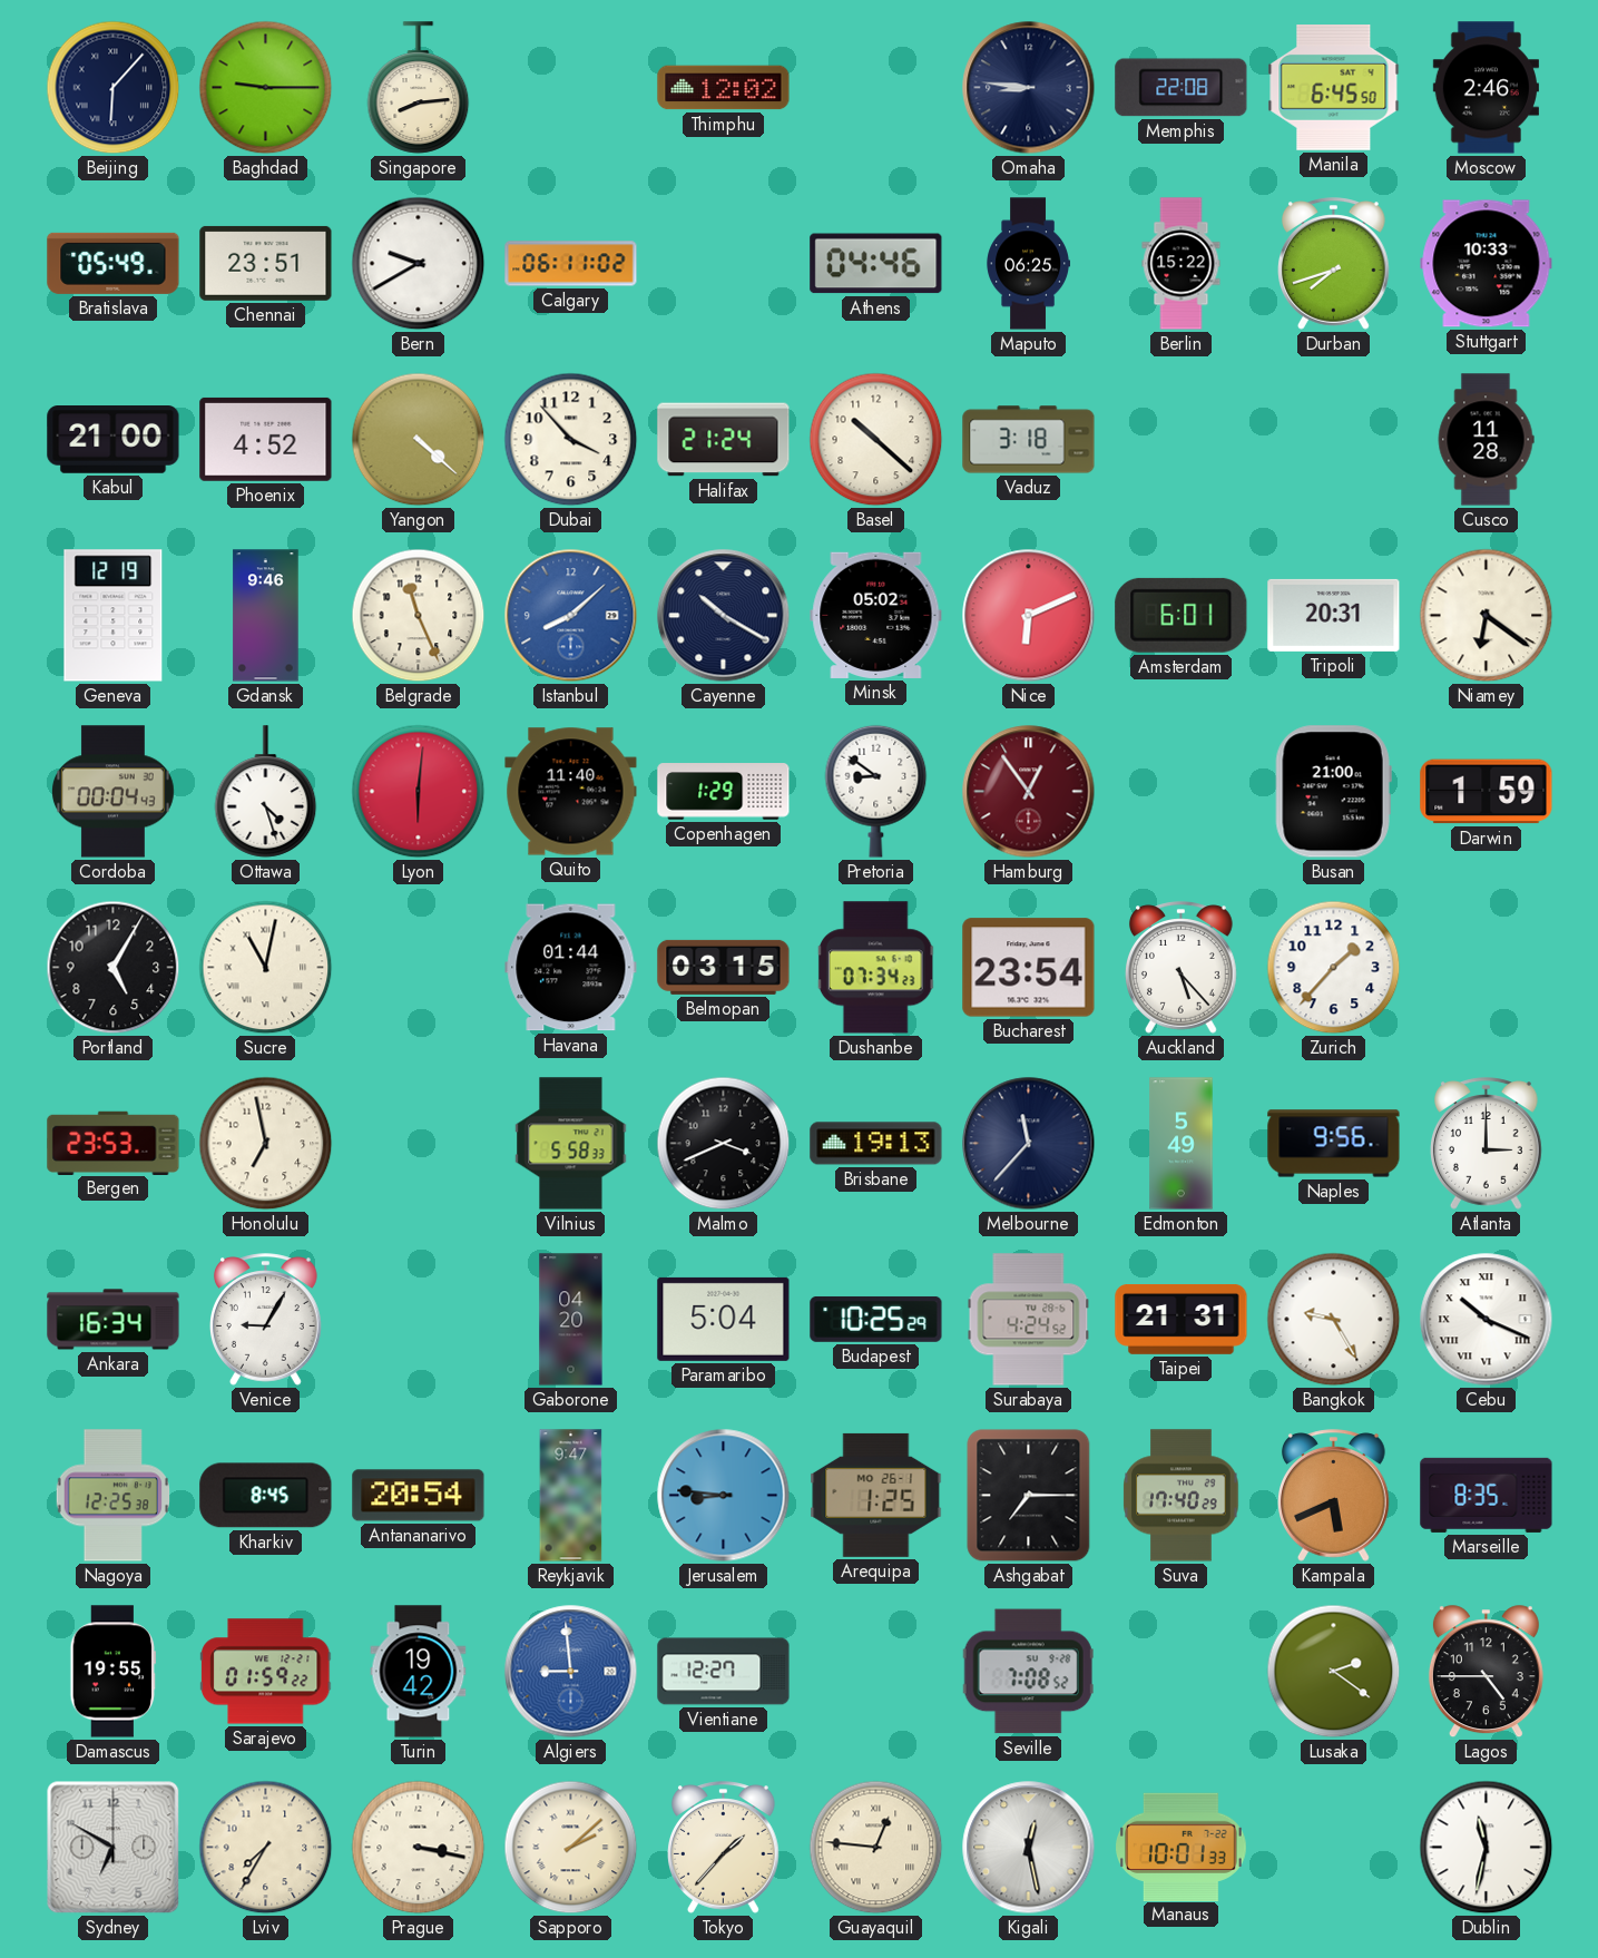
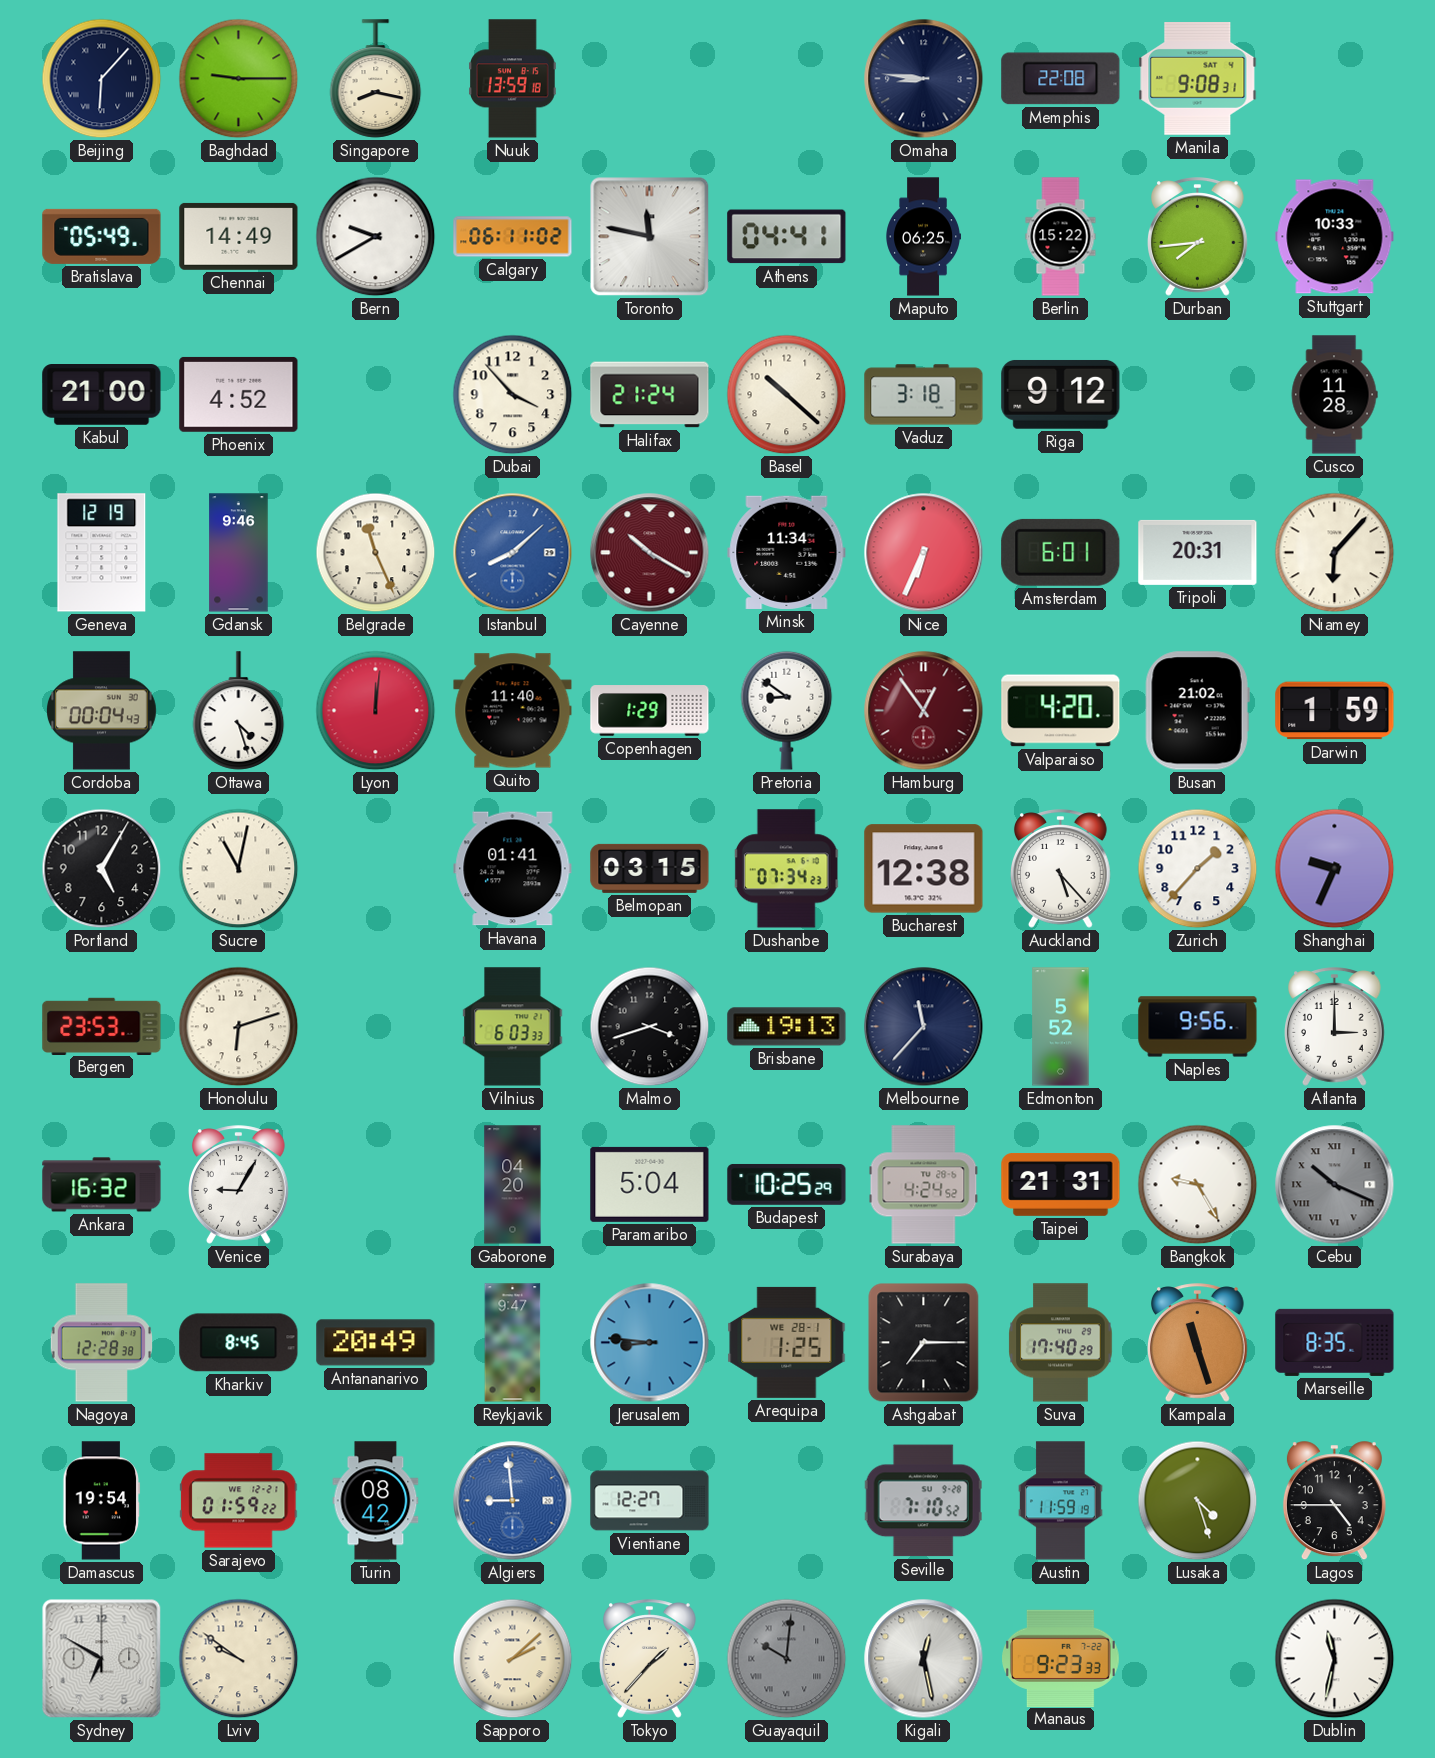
Singapore: 8:14 -> 8:17 (376, 79)
Nuuk: none -> 13:59 (513, 79)
Thimphu: 12:02 -> none (724, 88)
Manila: 6:45 -> 9:08 (1198, 79)
Moscow: 2:46 -> none (1486, 88)
Chennai: 23:51 -> 14:49 (239, 236)
Toronto: none -> 11:47 (650, 237)
Athens: 04:46 -> 04:41 (787, 237)
Durban: 7:42 -> 7:44 (1198, 237)
Yangon: 4:22 -> none (419, 440)
Riga: none -> 9:12 (1061, 394)
Cayenne dial: navy -> burgundy (650, 553)
Minsk: 05:02 -> 11:34 (787, 552)
Nice: 6:11 -> 6:34 (924, 553)
Niamey: 6:21 -> 6:07 (1335, 553)
Lyon: 6:01 -> 12:01 (376, 711)
Valparaiso: none -> 4:20 (1061, 711)
Busan: 21:00 -> 21:02 (1197, 711)
Havana: 01:44 -> 01:41 (513, 869)
Bucharest: 23:54 -> 12:38 (924, 869)
Shanghai: none -> 9:34 (1335, 869)
Honolulu: 6:58 -> 6:12 (239, 1027)
Vilnius: 5:58 -> 6:03 (513, 1027)
Malmo: 3:41 -> 3:42 (650, 1027)
Edmonton: 5:49 -> 5:52 (1061, 1027)
Ankara: 16:34 -> 16:32 (102, 1185)
Cebu dial: white -> grey (1335, 1185)
Nagoya: 12:25 -> 12:28 (101, 1343)
Antananarivo: 20:54 -> 20:49 (376, 1343)
Arequipa date: MO 26-1 -> WE 28-1 (787, 1342)
Kampala: 5:41 -> 11:27 (1198, 1343)
Damascus: 19:55 -> 19:54 (102, 1501)
Turin: 19:42 -> 08:42 (376, 1501)
Seville: 7:08 -> 7:10 (923, 1501)
Austin: none -> 11:59 (1061, 1501)
Lusaka: 2:21 -> 4:27 (1198, 1501)
Lviv: 7:35 -> 9:51 (239, 1659)
Prague: 3:17 -> none (419, 1848)
Guayaquil: 12:46 -> 10:01 (787, 1659)
Guayaquil dial: cream -> grey (787, 1659)
Manaus: 10:01 -> 9:23 (1061, 1658)
